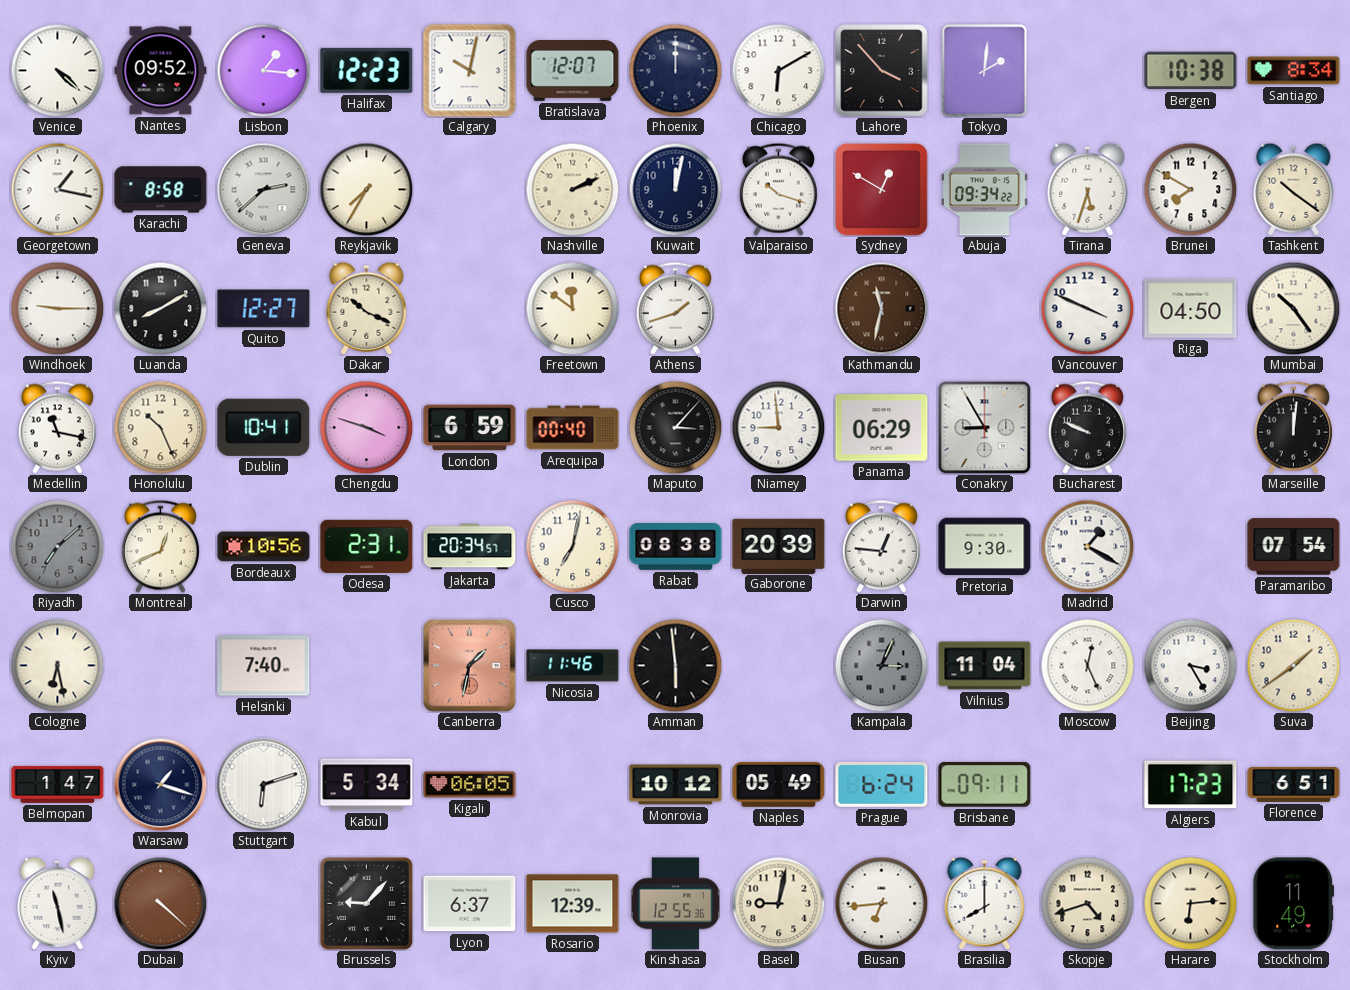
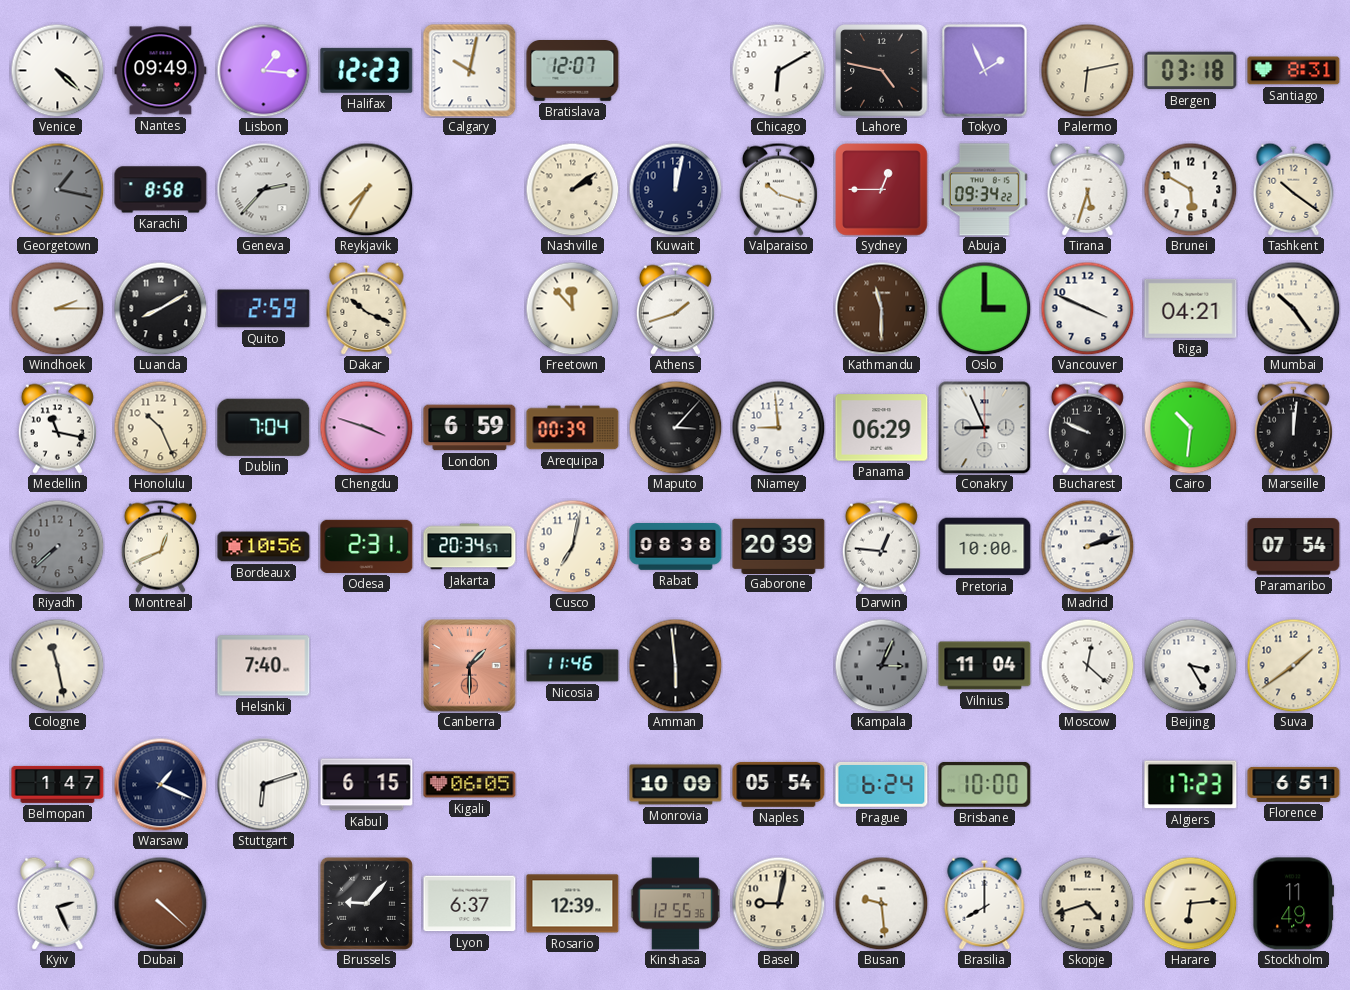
Nantes: 09:52 -> 09:49 (161, 71)
Phoenix: 12:00 -> none (675, 70)
Lahore: 3:53 -> 4:47 (882, 71)
Tokyo: 2:01 -> 1:56 (985, 71)
Palermo: none -> 6:13 (1087, 70)
Bergen: 10:38 -> 03:18 (1191, 71)
Santiago: 8:34 -> 8:31 (1294, 71)
Georgetown dial: white -> grey (57, 189)
Geneva: 2:38 -> 2:37 (263, 189)
Nashville: 2:11 -> 2:09 (572, 189)
Sydney: 12:50 -> 12:45 (882, 190)
Brunei: 7:50 -> 5:50 (1190, 189)
Windhoek: 9:15 -> 2:15 (57, 308)
Quito: 12:27 -> 2:59 (264, 309)
Freetown: 11:51 -> 11:53 (572, 308)
Kathmandu: 11:32 -> 11:30 (881, 308)
Oslo: none -> 3:00 (984, 308)
Riga: 04:50 -> 04:21 (1191, 308)
Dublin: 10:41 -> 7:04 (264, 427)
Arequipa: 00:40 -> 00:39 (573, 428)
Conakry: 8:55 -> 8:56 (984, 427)
Cairo: none -> 10:31 (1190, 427)
Riyadh: 7:08 -> 7:38 (57, 546)
Pretoria: 9:30 -> 10:00 (985, 547)
Madrid: 1:20 -> 2:12 (1087, 546)
Cologne: 6:28 -> 11:28 (57, 665)
Canberra: 1:32 -> 1:30 (470, 666)
Moscow: 12:26 -> 12:22 (1087, 665)
Warsaw: 1:18 -> 1:19 (160, 784)
Kabul: 5:34 -> 6:15 (367, 785)
Monrovia: 10:12 -> 10:09 (676, 785)
Naples: 05:49 -> 05:54 (779, 784)
Brisbane: 09:11 -> 10:00 (985, 784)
Kyiv: 11:28 -> 2:26 (58, 903)
Busan: 6:44 -> 9:29 (881, 903)
